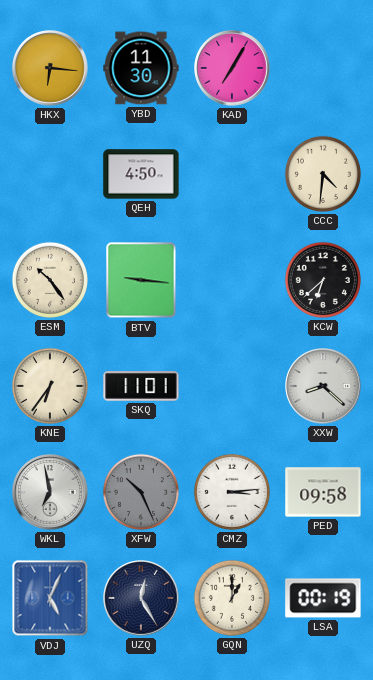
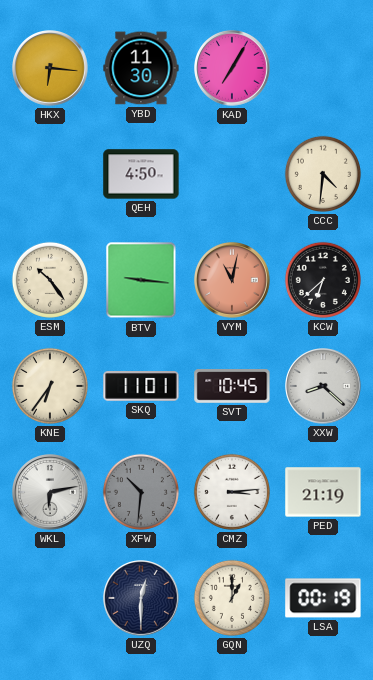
VYM: none -> 11:02 (232, 280)
SVT: none -> 10:45 (232, 386)
WKL: 6:58 -> 6:13 (50, 492)
XFW: 10:26 -> 10:31 (141, 492)
PED: 09:58 -> 21:19 (323, 492)
VDJ: 5:04 -> none (50, 598)
UZQ: 12:25 -> 12:30 (141, 598)
